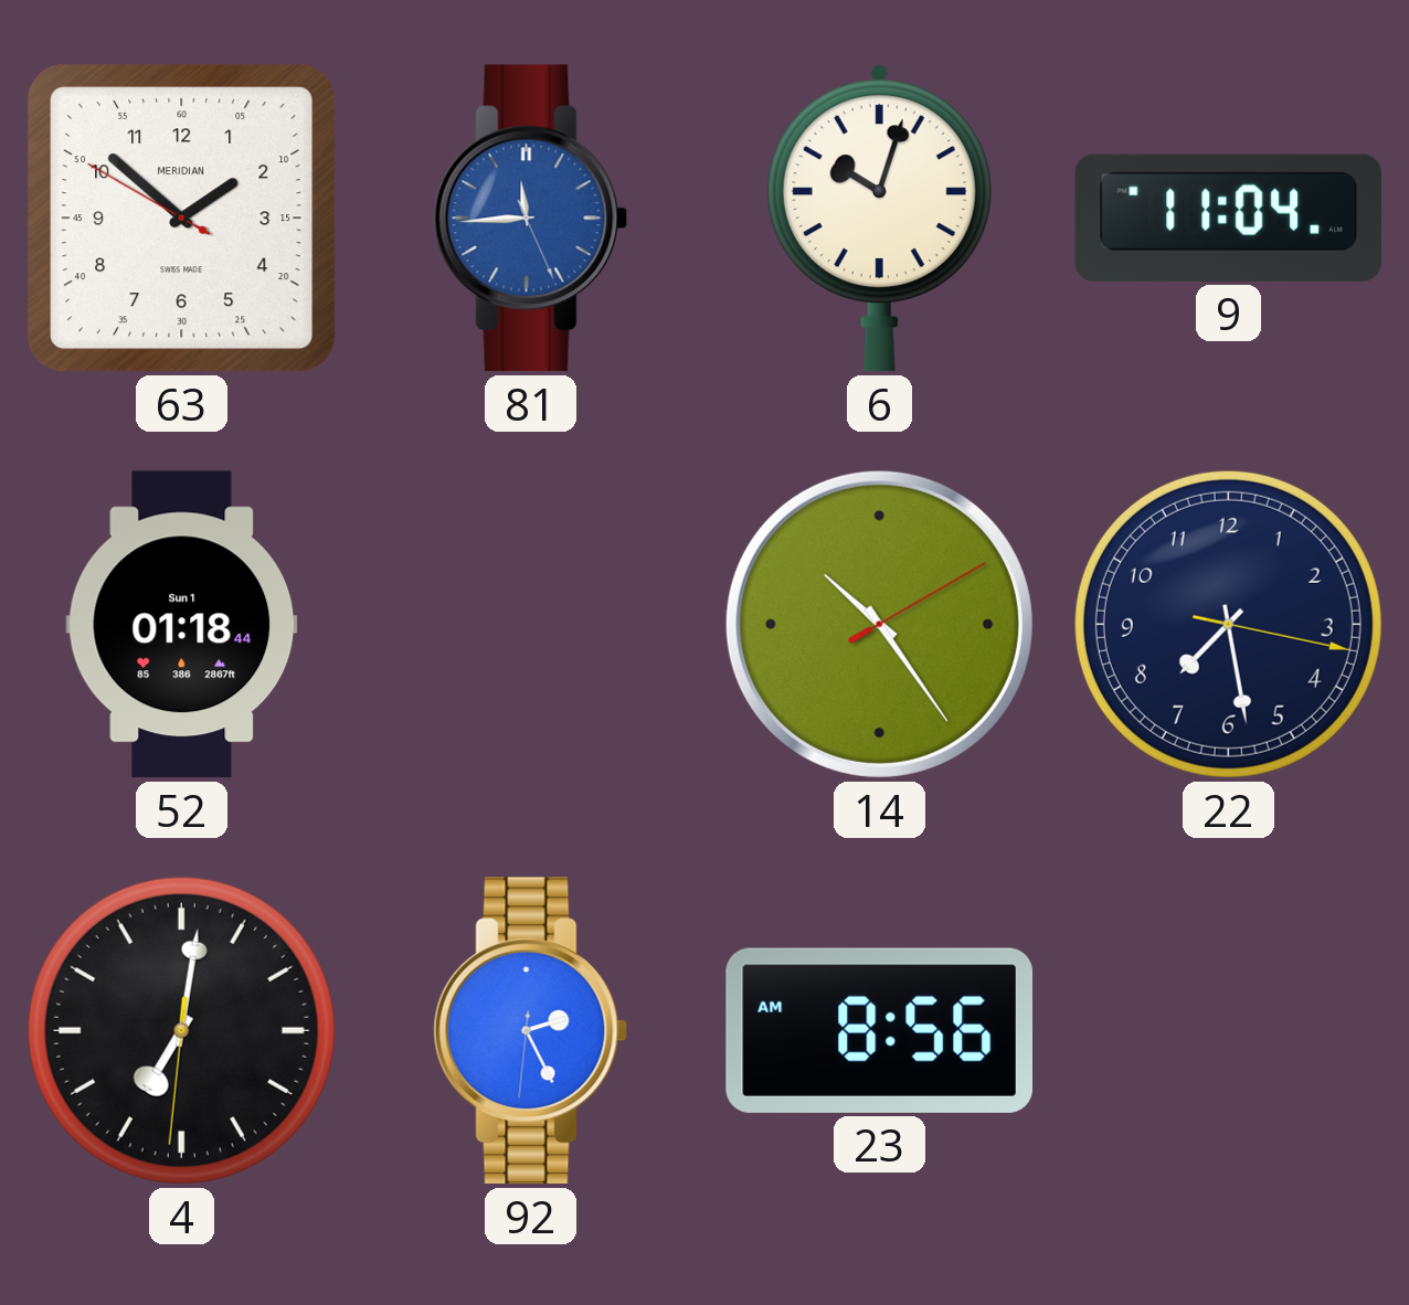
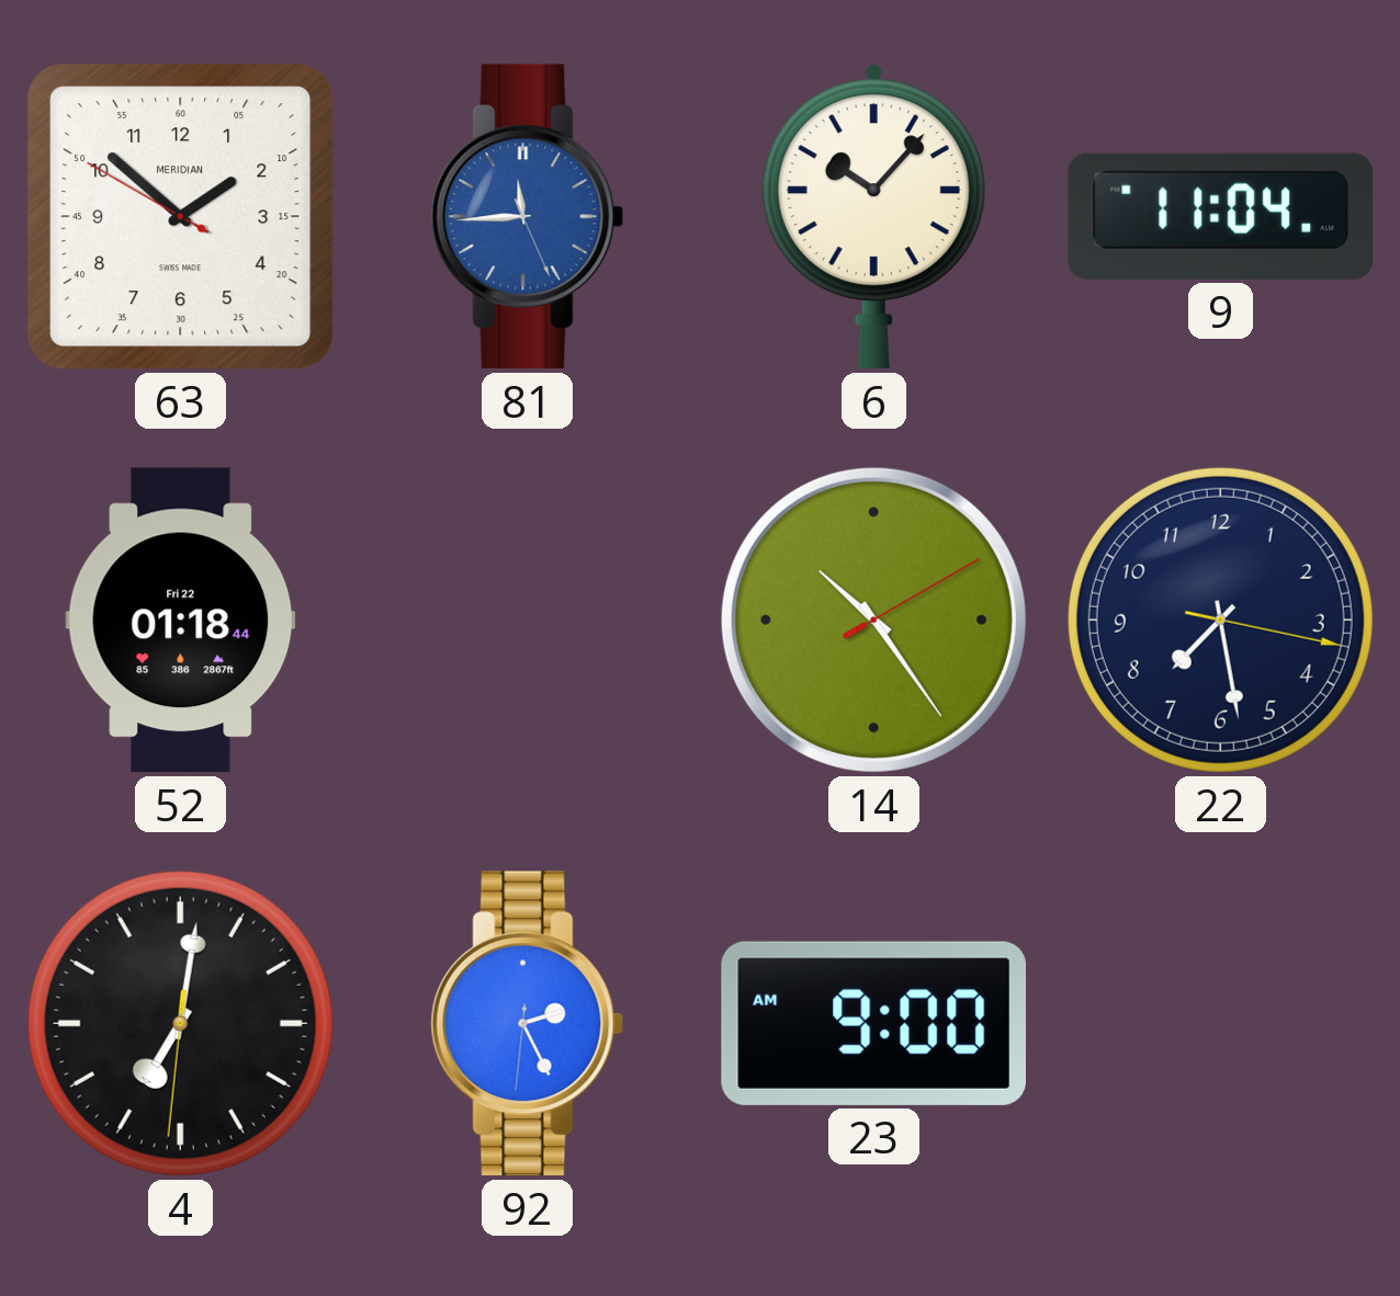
6: 10:03 -> 10:07 (873, 217)
52 date: Sun 1 -> Fri 22 (181, 621)
23: 8:56 -> 9:00 (873, 1023)
